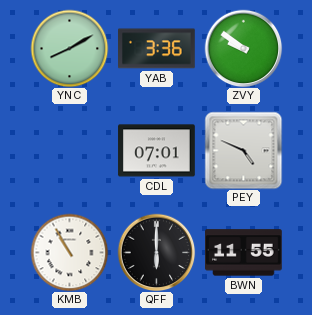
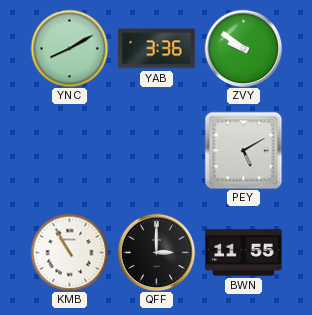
CDL: 07:01 -> none (157, 151)
PEY: 4:49 -> 5:10 (243, 150)
QFF: 6:00 -> 3:00 (156, 252)
